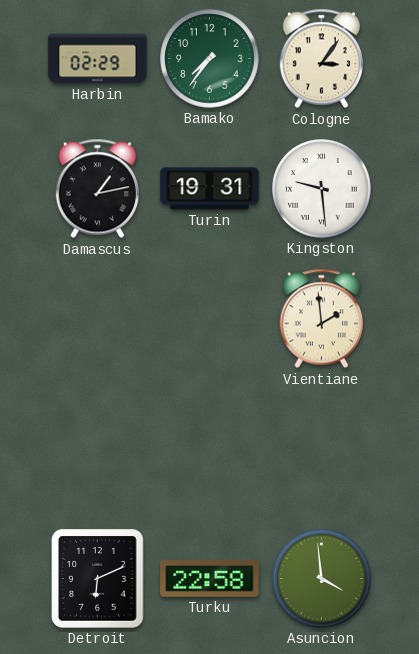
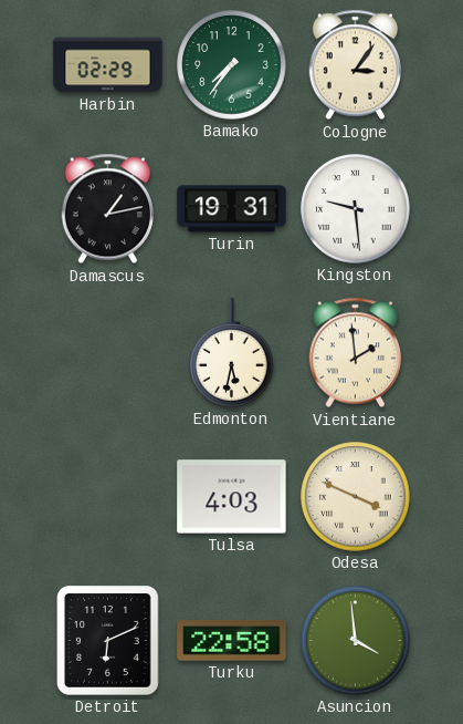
Edmonton: none -> 5:32 (232, 353)
Tulsa: none -> 4:03 (232, 497)
Odesa: none -> 3:49 (356, 497)
